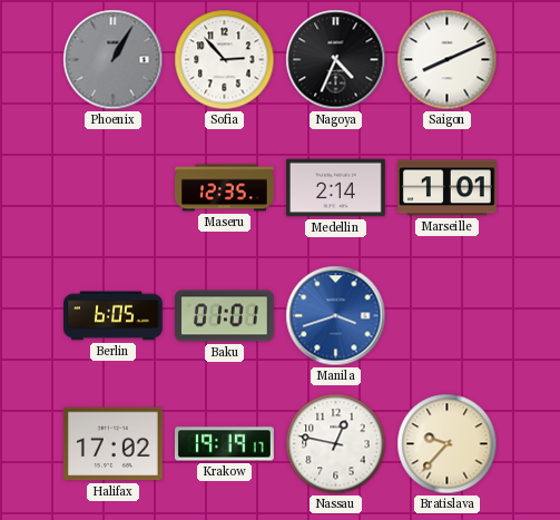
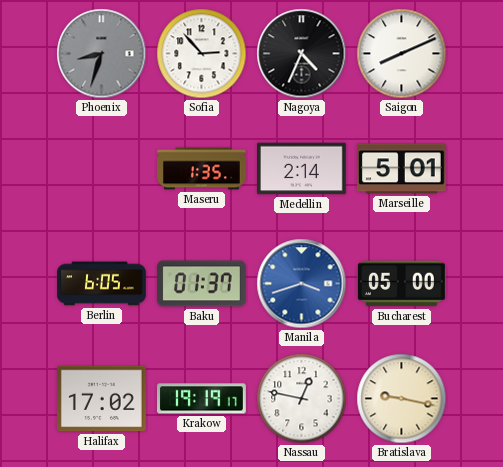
Phoenix: 1:05 -> 8:33 (102, 54)
Maseru: 12:35 -> 1:35 (202, 169)
Marseille: 1:01 -> 5:01 (401, 169)
Baku: 01:01 -> 01:37 (201, 284)
Bucharest: none -> 05:00 (401, 284)
Bratislava: 9:37 -> 9:17 (402, 399)
